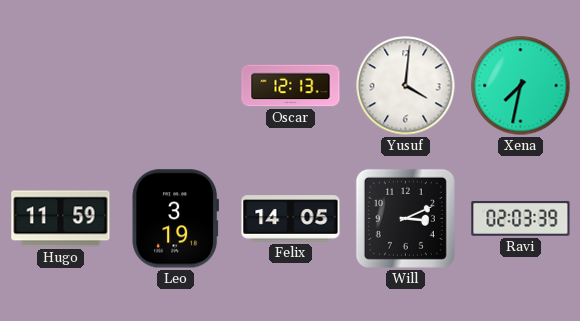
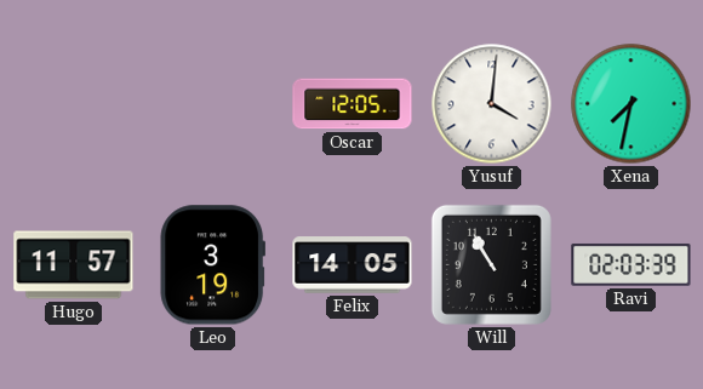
Oscar: 12:13 -> 12:05 (353, 104)
Hugo: 11:59 -> 11:57 (74, 265)
Will: 3:11 -> 10:55 (491, 264)
